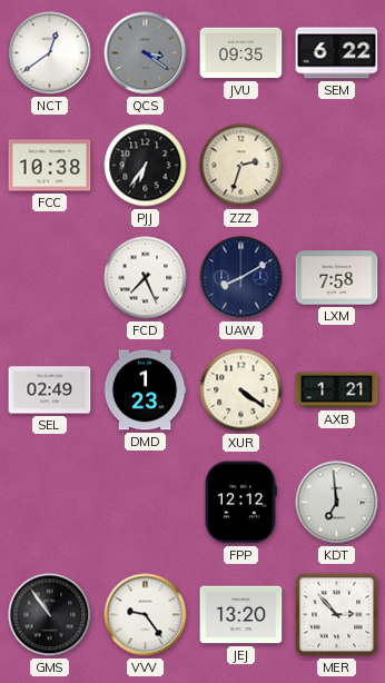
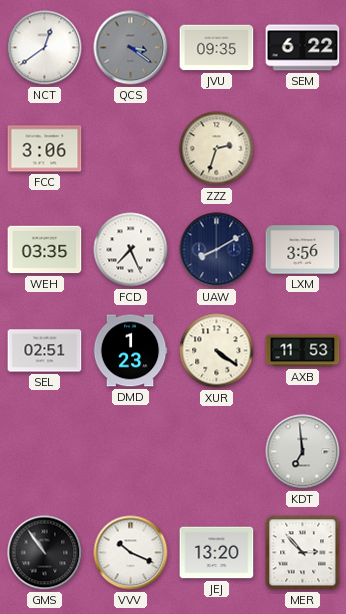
FCC: 10:38 -> 3:06 (45, 149)
PJJ: 6:36 -> none (146, 166)
WEH: none -> 03:35 (45, 250)
LXM: 7:58 -> 3:56 (303, 250)
SEL: 02:49 -> 02:51 (45, 351)
AXB: 1:21 -> 11:53 (303, 351)
FPP: 12:12 -> none (240, 503)
VVV: 9:24 -> 10:19 (131, 553)
